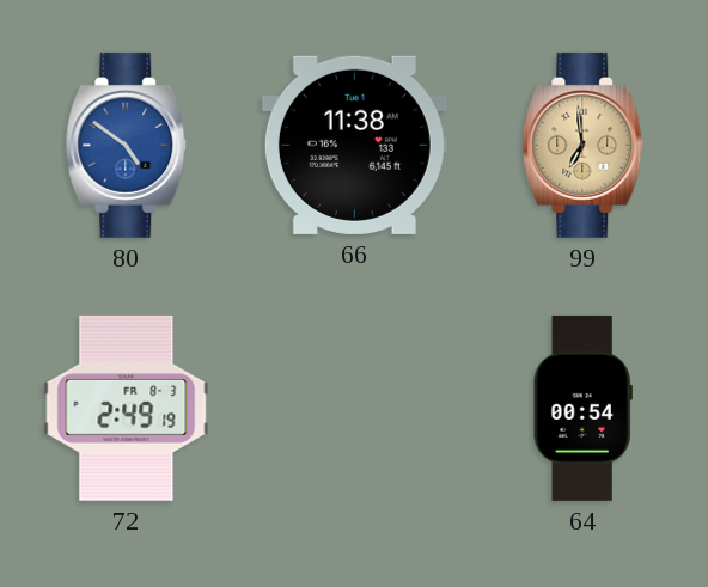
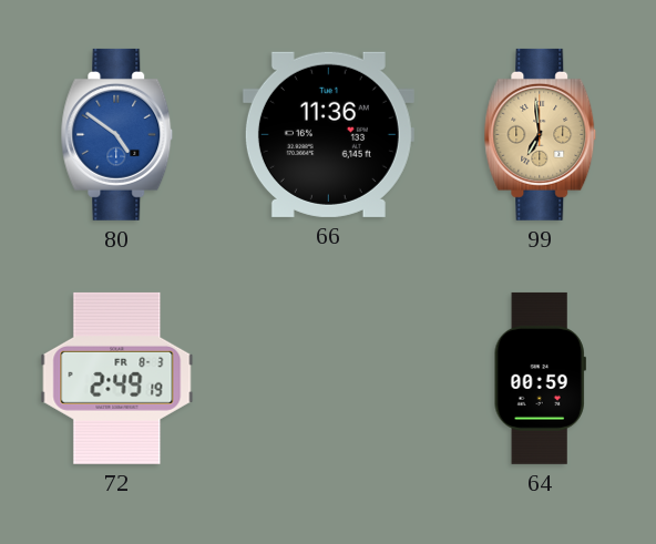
66: 11:38 -> 11:36 (328, 134)
64: 00:54 -> 00:59 (540, 378)
